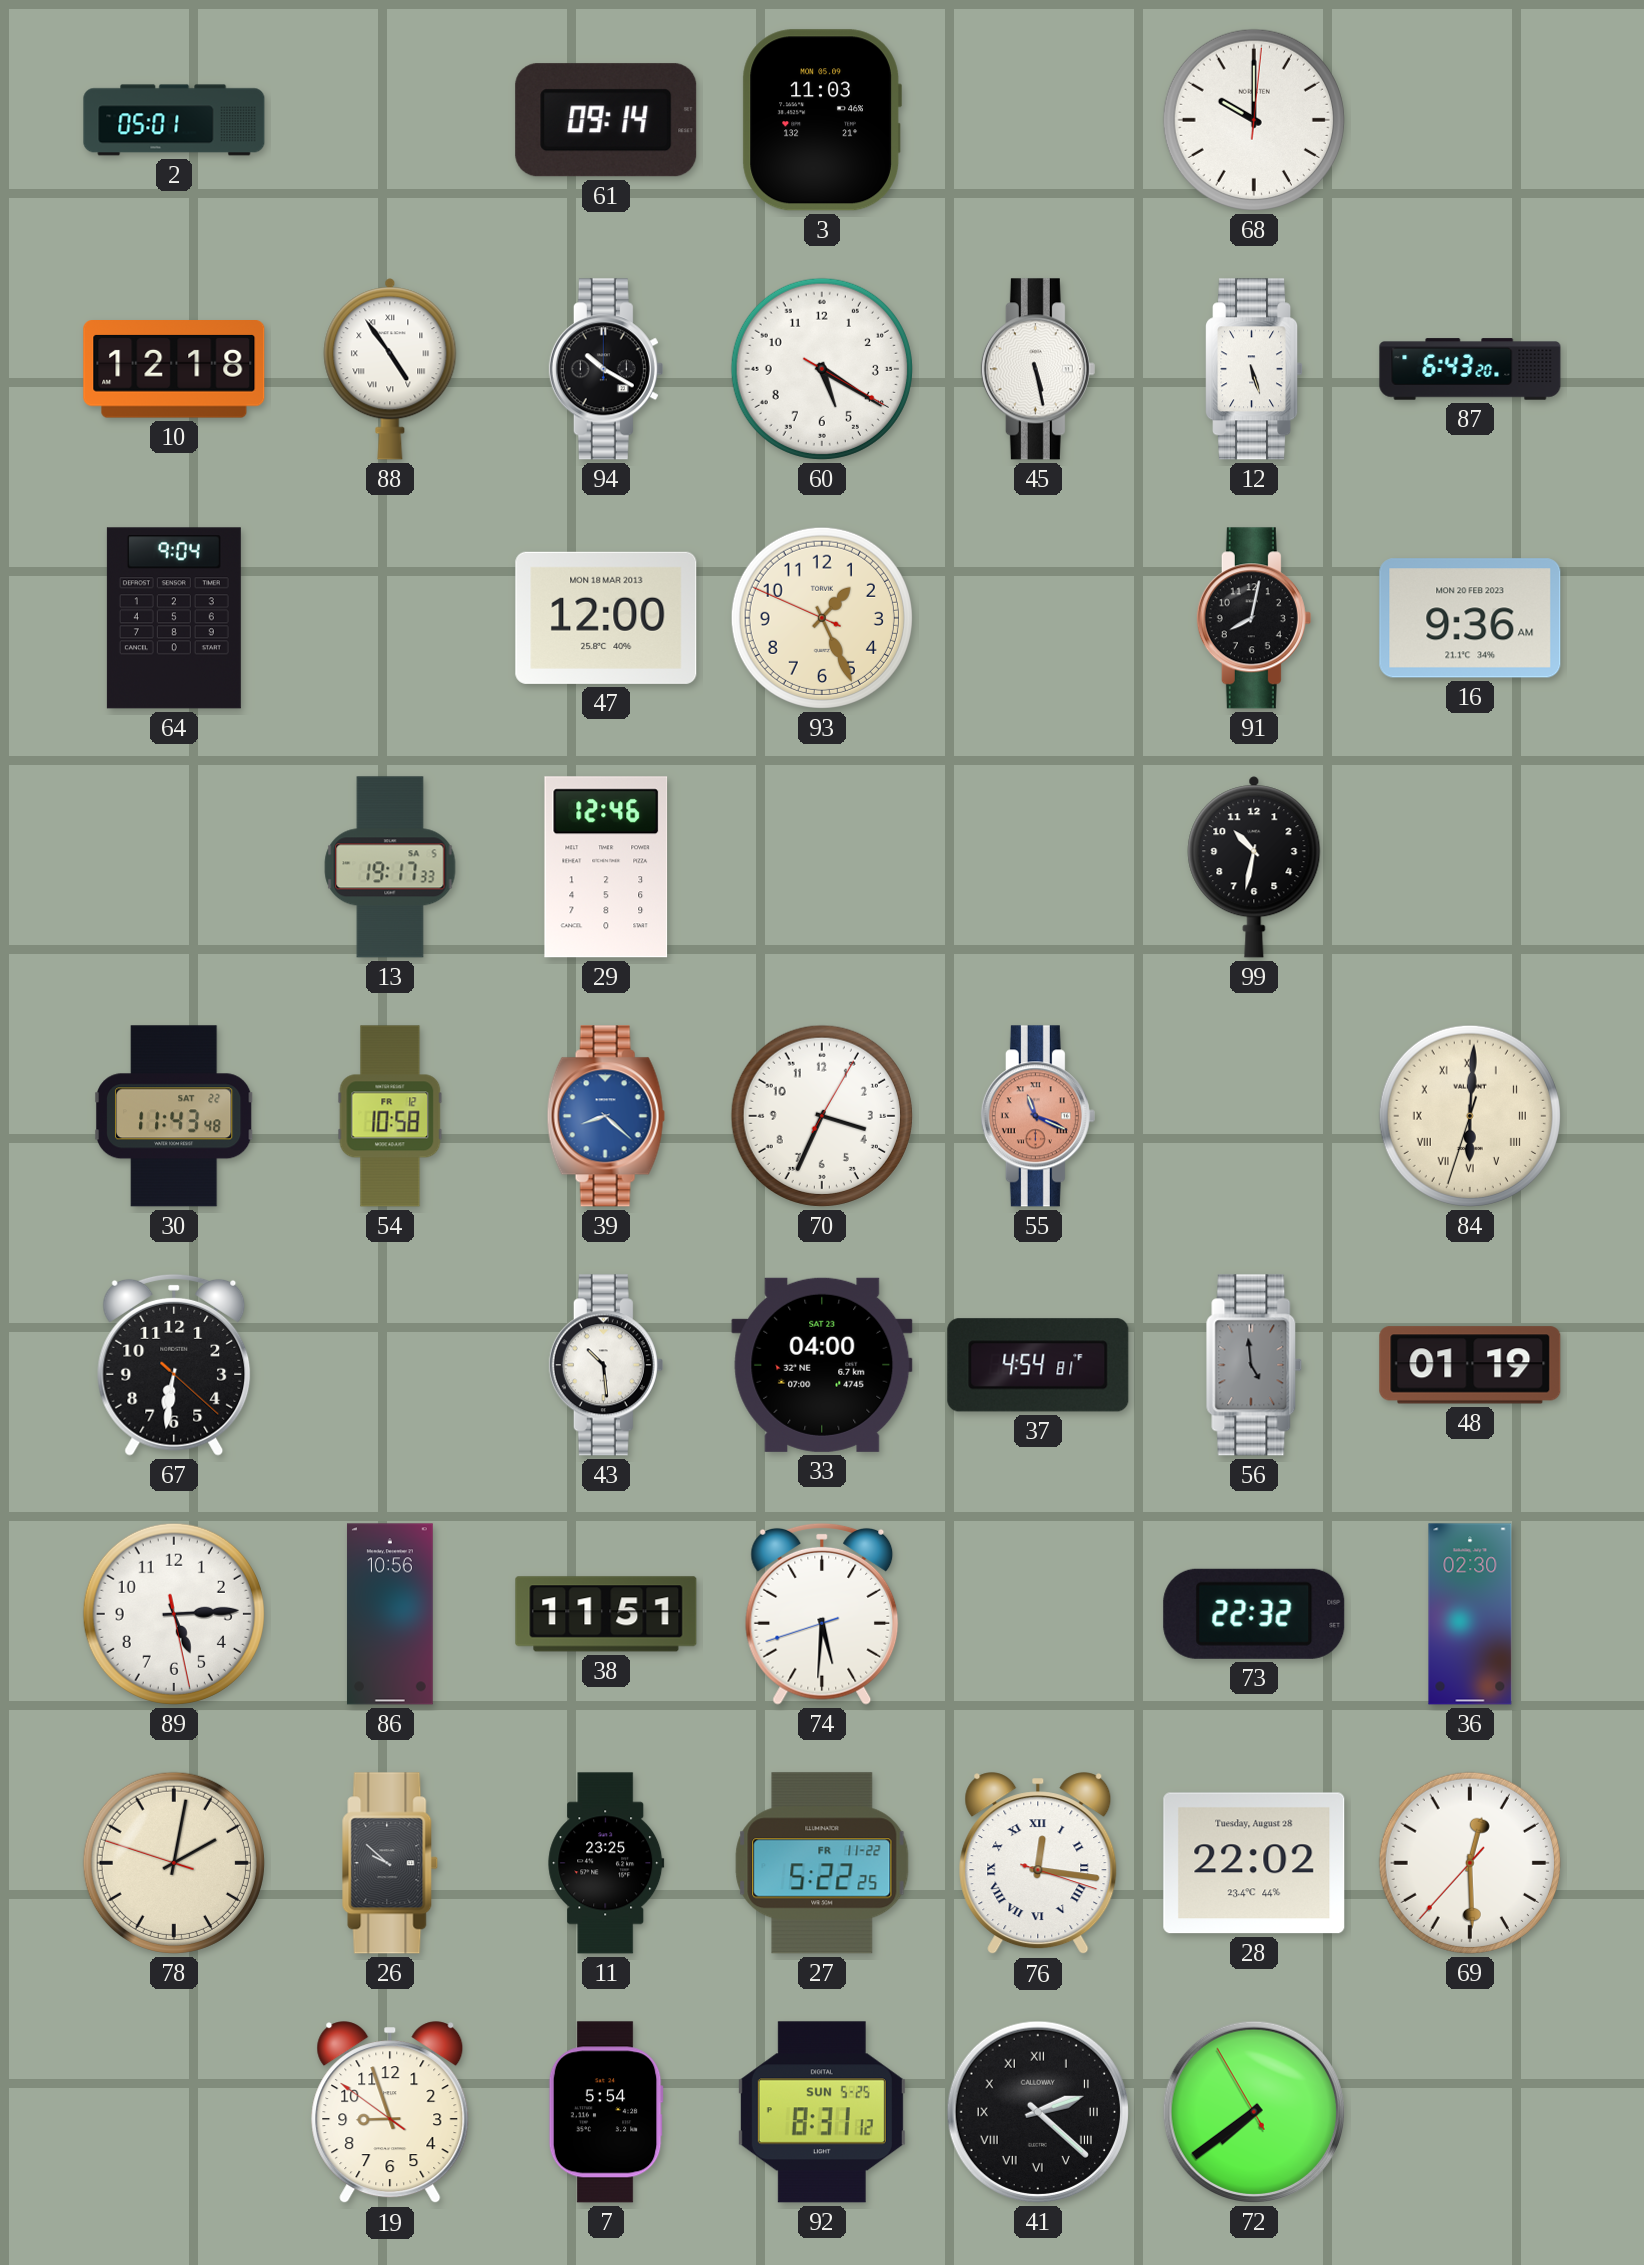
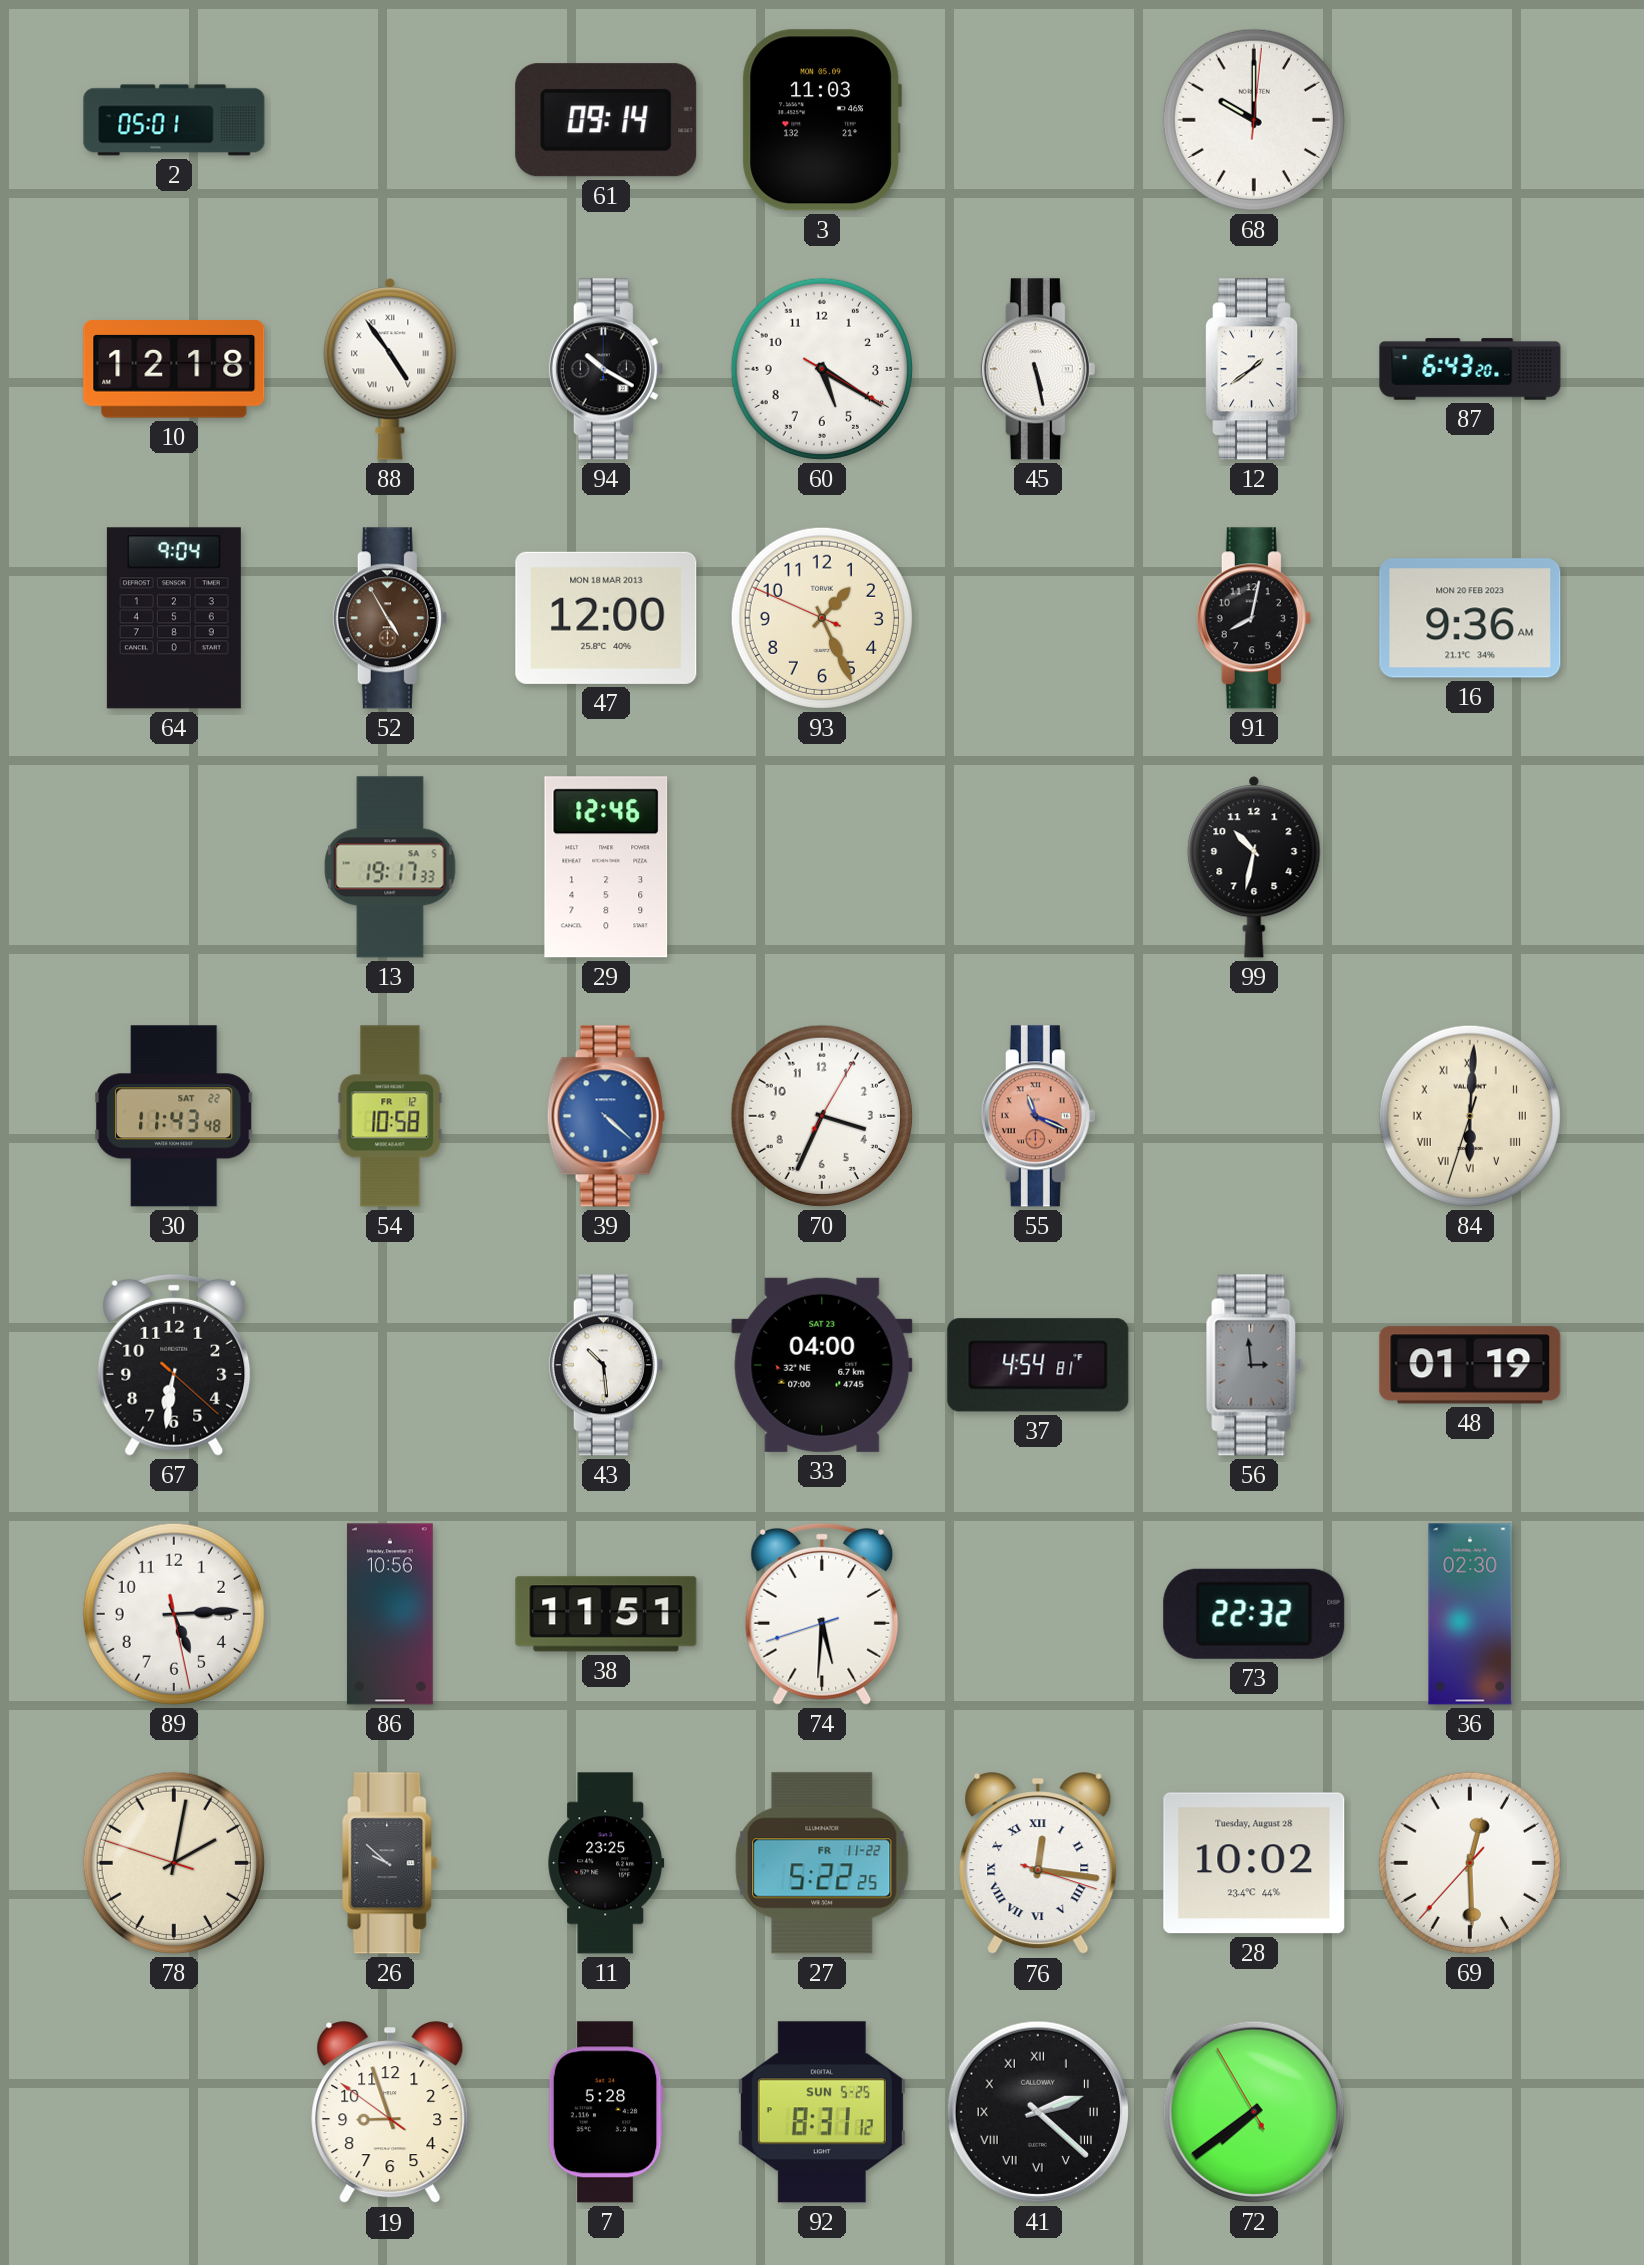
12: 5:27 -> 1:39 (1255, 369)
52: none -> 4:55 (390, 618)
39: 8:22 -> 4:22 (606, 1116)
56: 4:59 -> 2:59 (1254, 1365)
28: 22:02 -> 10:02 (1254, 1863)
7: 5:54 -> 5:28 (606, 2112)
